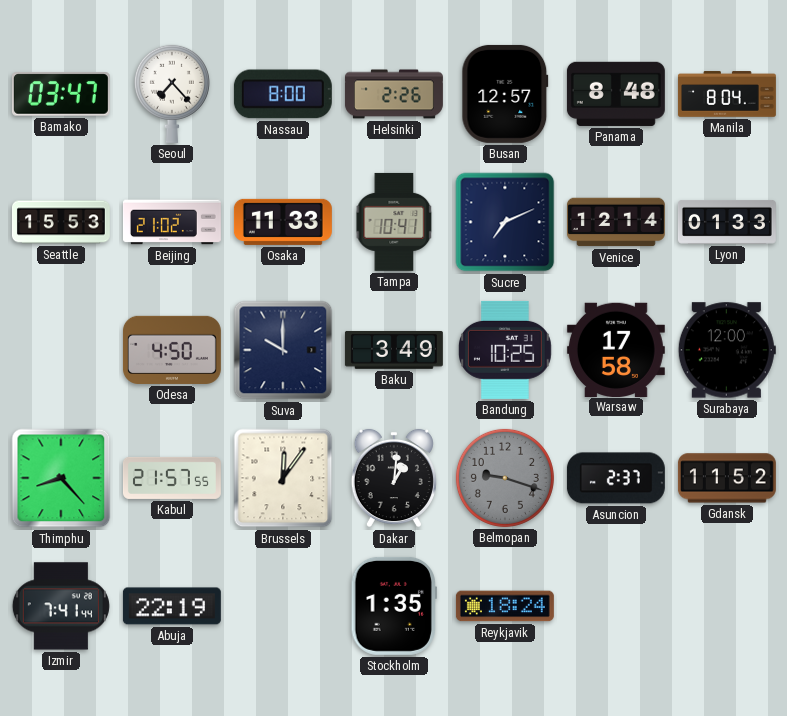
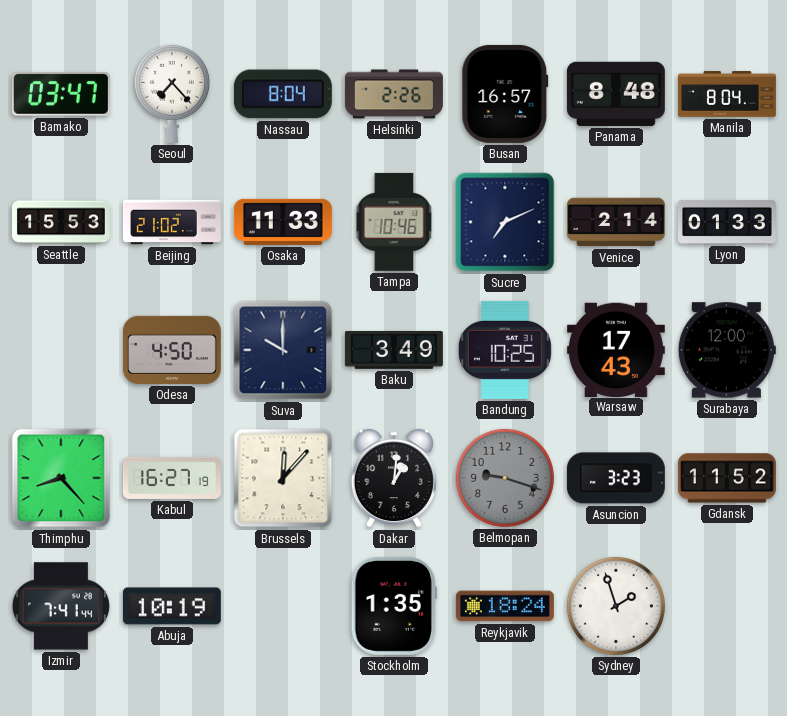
Nassau: 8:00 -> 8:04 (283, 94)
Busan: 12:57 -> 16:57 (505, 94)
Tampa: 10:41 -> 10:46 (394, 222)
Venice: 12:14 -> 2:14 (616, 222)
Warsaw: 17:58 -> 17:43 (616, 349)
Kabul: 21:57 -> 16:27 (172, 478)
Brussels: 12:06 -> 12:07 (283, 478)
Asuncion: 2:37 -> 3:23 (616, 478)
Abuja: 22:19 -> 10:19 (172, 606)
Sydney: none -> 1:57 (616, 606)
